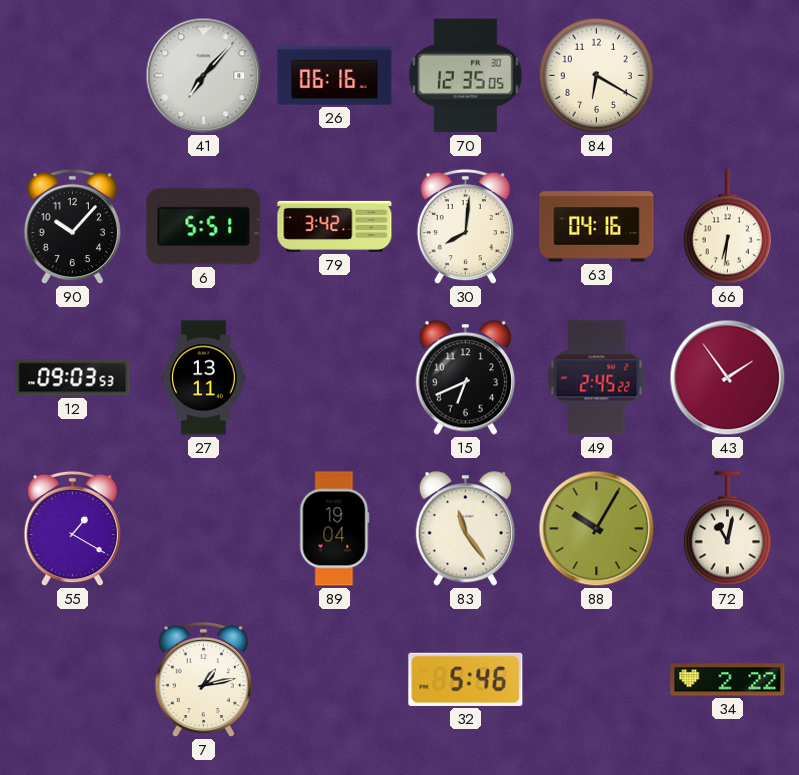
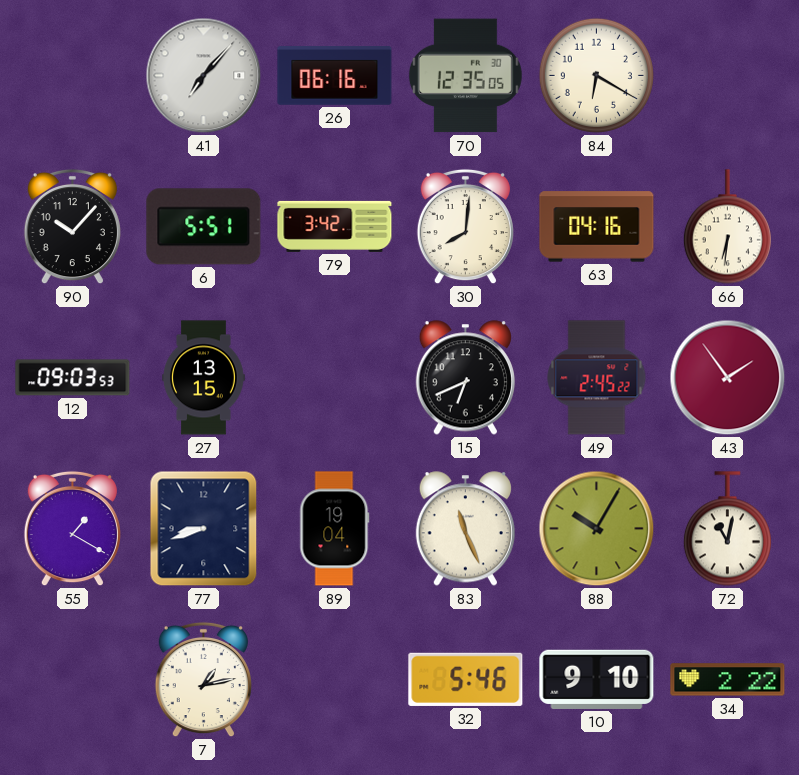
27: 13:11 -> 13:15 (204, 378)
77: none -> 8:42 (204, 529)
83: 11:24 -> 11:26 (465, 529)
10: none -> 9:10 (597, 679)
